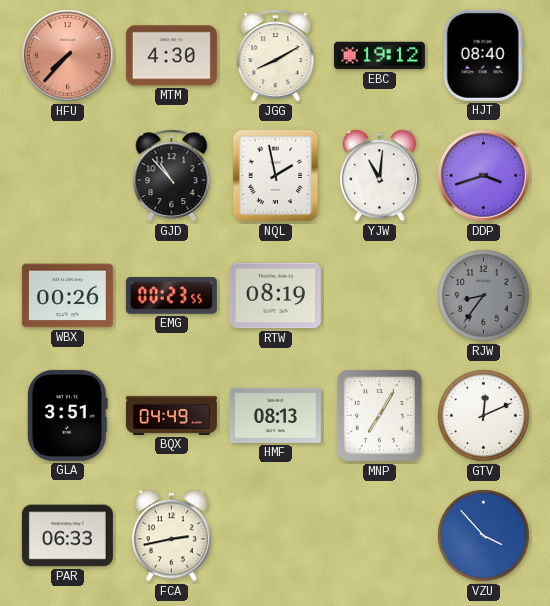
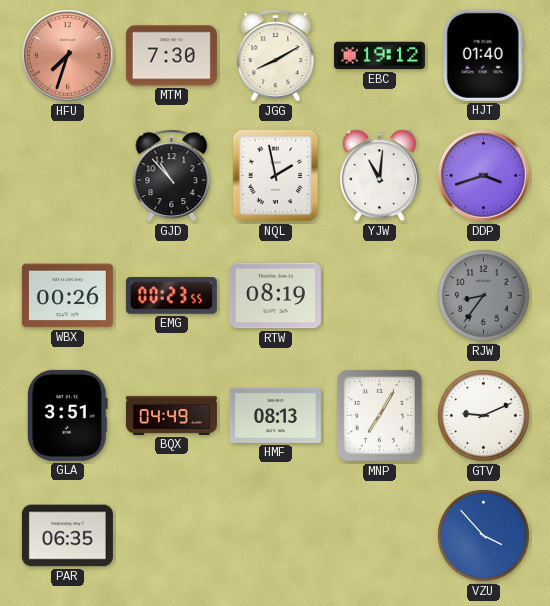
HFU: 7:37 -> 7:33 (68, 56)
MTM: 4:30 -> 7:30 (171, 56)
HJT: 08:40 -> 01:40 (483, 55)
GTV: 12:11 -> 9:11 (484, 416)
PAR: 06:33 -> 06:35 (67, 536)
FCA: 2:43 -> none (171, 536)
